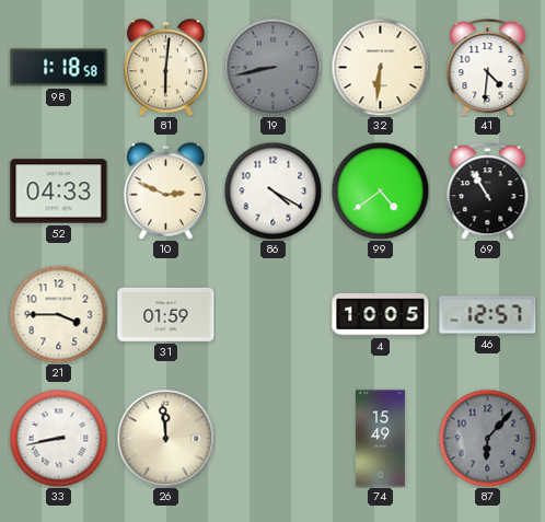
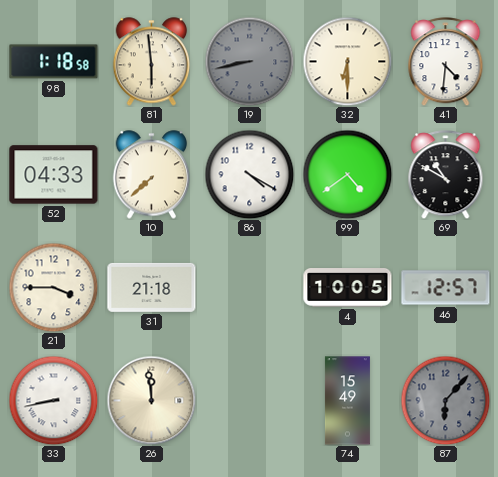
81: 6:01 -> 5:59 (152, 62)
32: 6:31 -> 6:30 (347, 61)
10: 2:49 -> 7:38 (152, 175)
69: 10:55 -> 10:50 (446, 175)
31: 01:59 -> 21:18 (152, 287)
